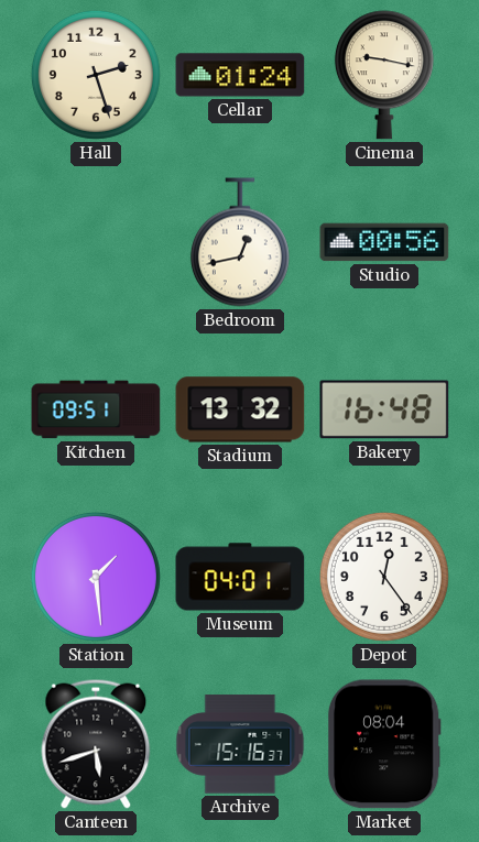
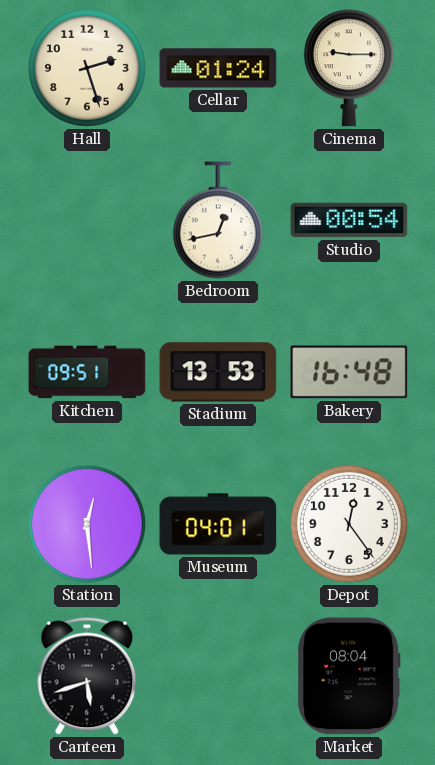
Cinema: 9:17 -> 9:15 (349, 68)
Studio: 00:56 -> 00:54 (349, 220)
Stadium: 13:32 -> 13:53 (218, 372)
Station: 1:29 -> 12:29 (87, 524)
Archive: 15:16 -> none (240, 744)
